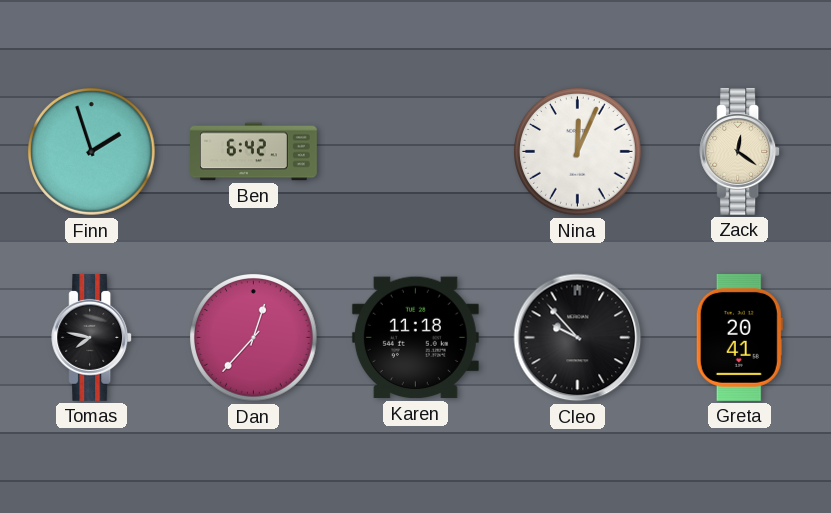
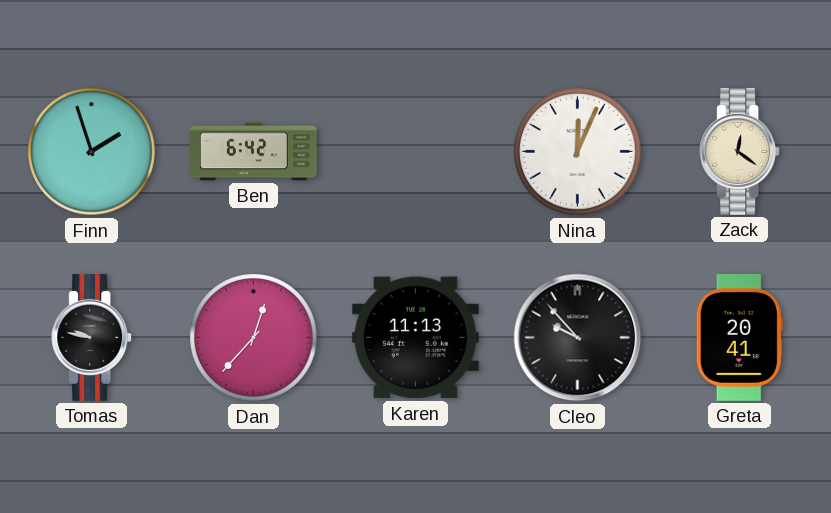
Tomas: 7:47 -> 9:47 (92, 337)
Karen: 11:18 -> 11:13 (415, 338)
